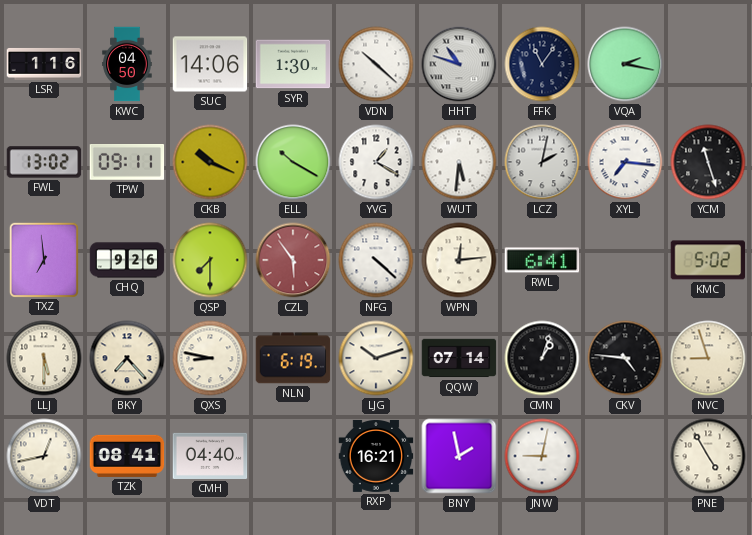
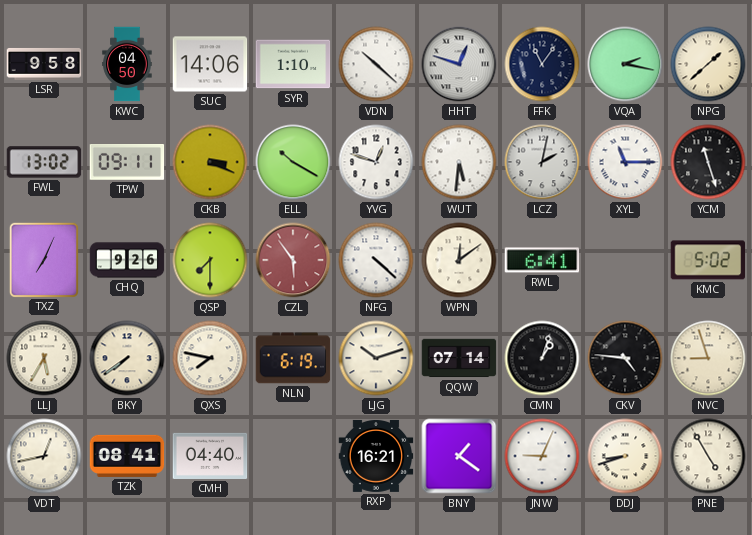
LSR: 1:16 -> 9:58 (44, 64)
SYR: 1:30 -> 1:10 (293, 64)
HHT: 10:48 -> 12:48 (459, 64)
NPG: none -> 1:38 (708, 64)
CKB: 10:19 -> 3:19 (210, 162)
YVG: 1:20 -> 12:48 (376, 162)
XYL: 7:16 -> 11:15 (625, 162)
TXZ: 6:59 -> 7:04 (44, 259)
WPN: 12:14 -> 12:09 (459, 260)
LLJ: 5:30 -> 5:35 (44, 358)
BKY: 7:23 -> 7:39 (127, 358)
QXS: 8:47 -> 7:47 (210, 358)
BNY: 1:58 -> 1:21 (459, 456)
JNW: 9:02 -> 9:04 (542, 456)
DDJ: none -> 8:42 (625, 456)
